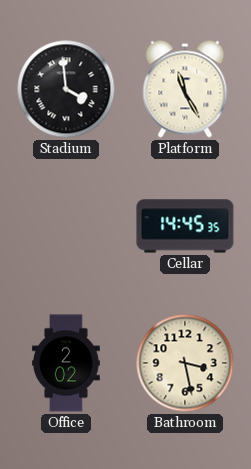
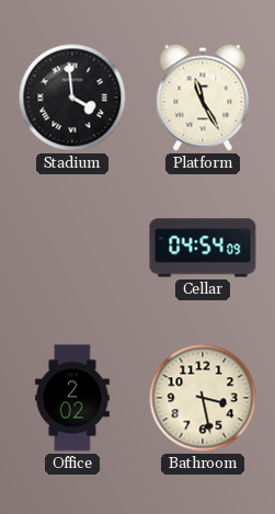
Cellar: 14:45 -> 04:54 (203, 248)
